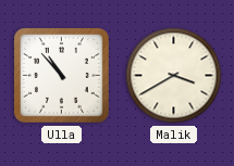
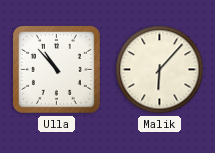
Malik: 3:40 -> 6:07 (160, 70)
